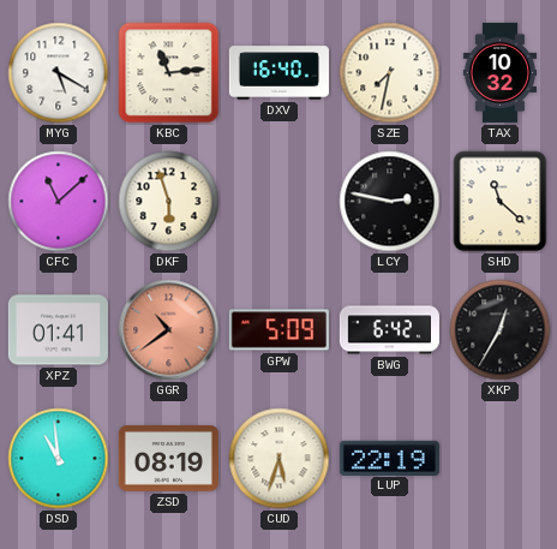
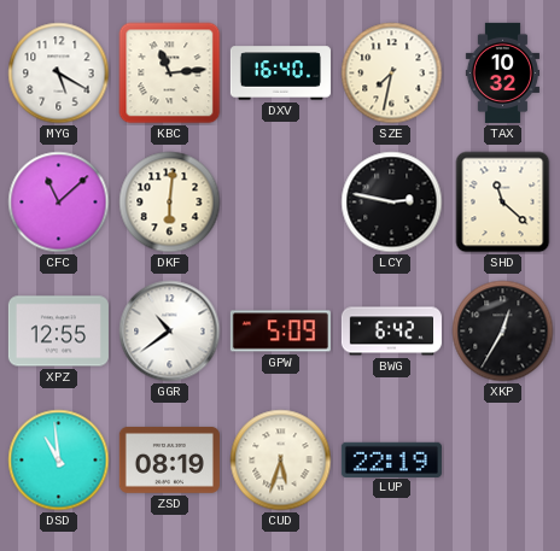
DKF: 5:57 -> 6:01 (170, 203)
XPZ: 01:41 -> 12:55 (58, 332)
GGR dial: salmon -> white (170, 332)
